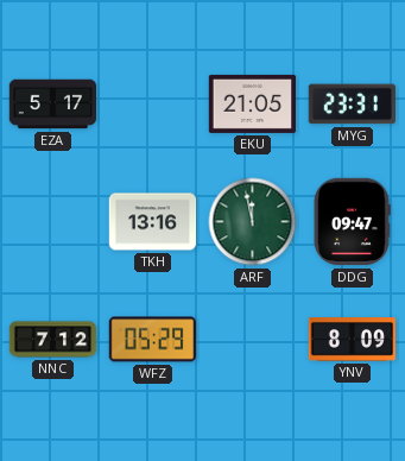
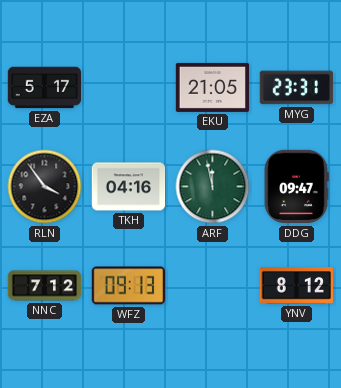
RLN: none -> 3:54 (45, 187)
TKH: 13:16 -> 04:16 (129, 187)
WFZ: 05:29 -> 09:13 (128, 286)
YNV: 8:09 -> 8:12 (296, 286)
